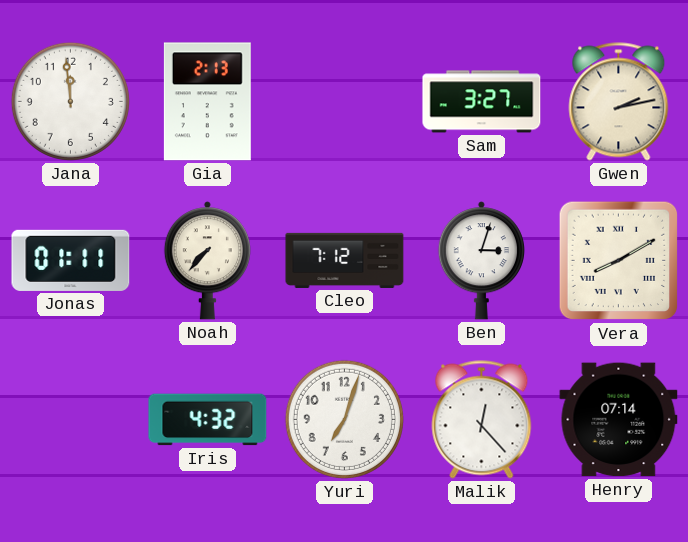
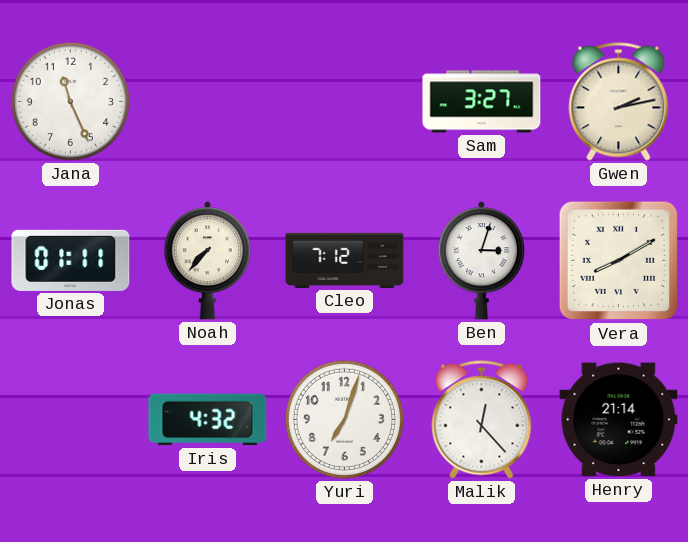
Jana: 11:59 -> 11:26 (70, 101)
Gia: 2:13 -> none (207, 102)
Henry: 07:14 -> 21:14 (619, 420)
